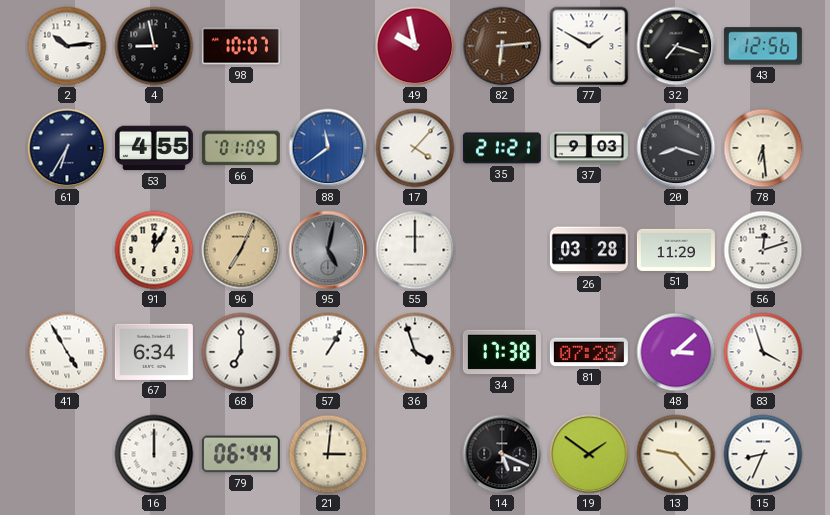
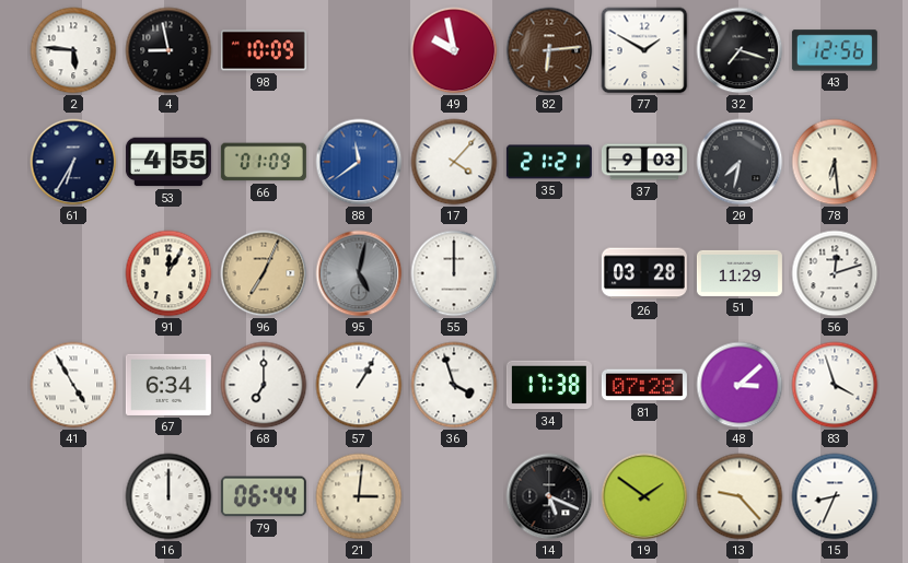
2: 10:14 -> 5:46 (73, 50)
98: 10:07 -> 10:09 (264, 50)
20: 8:18 -> 7:32 (740, 162)
